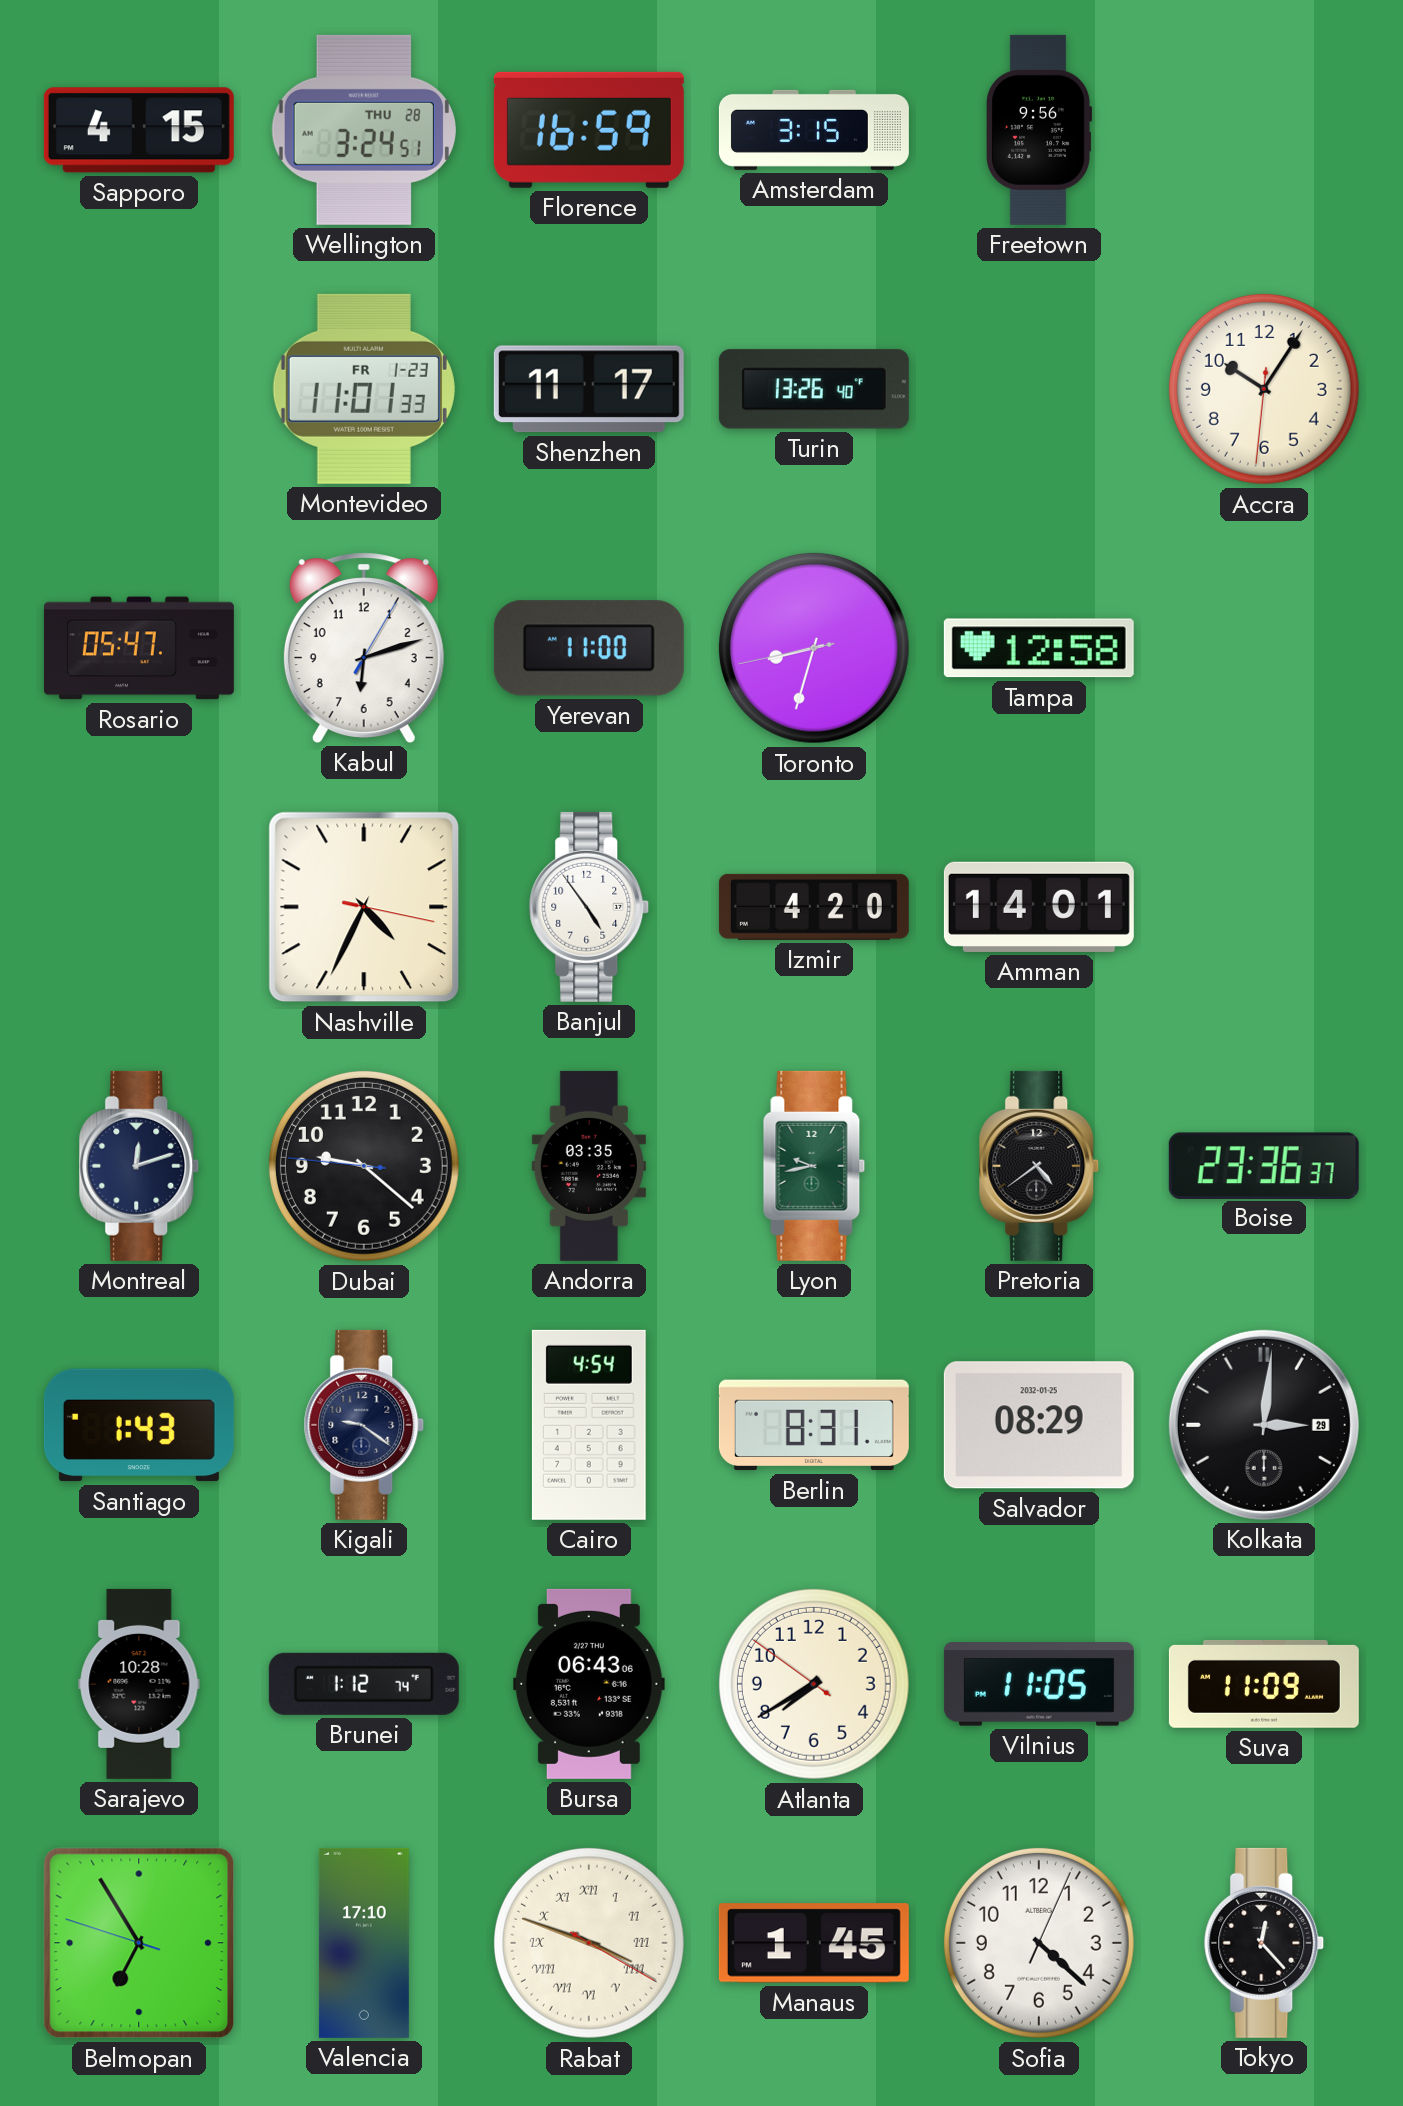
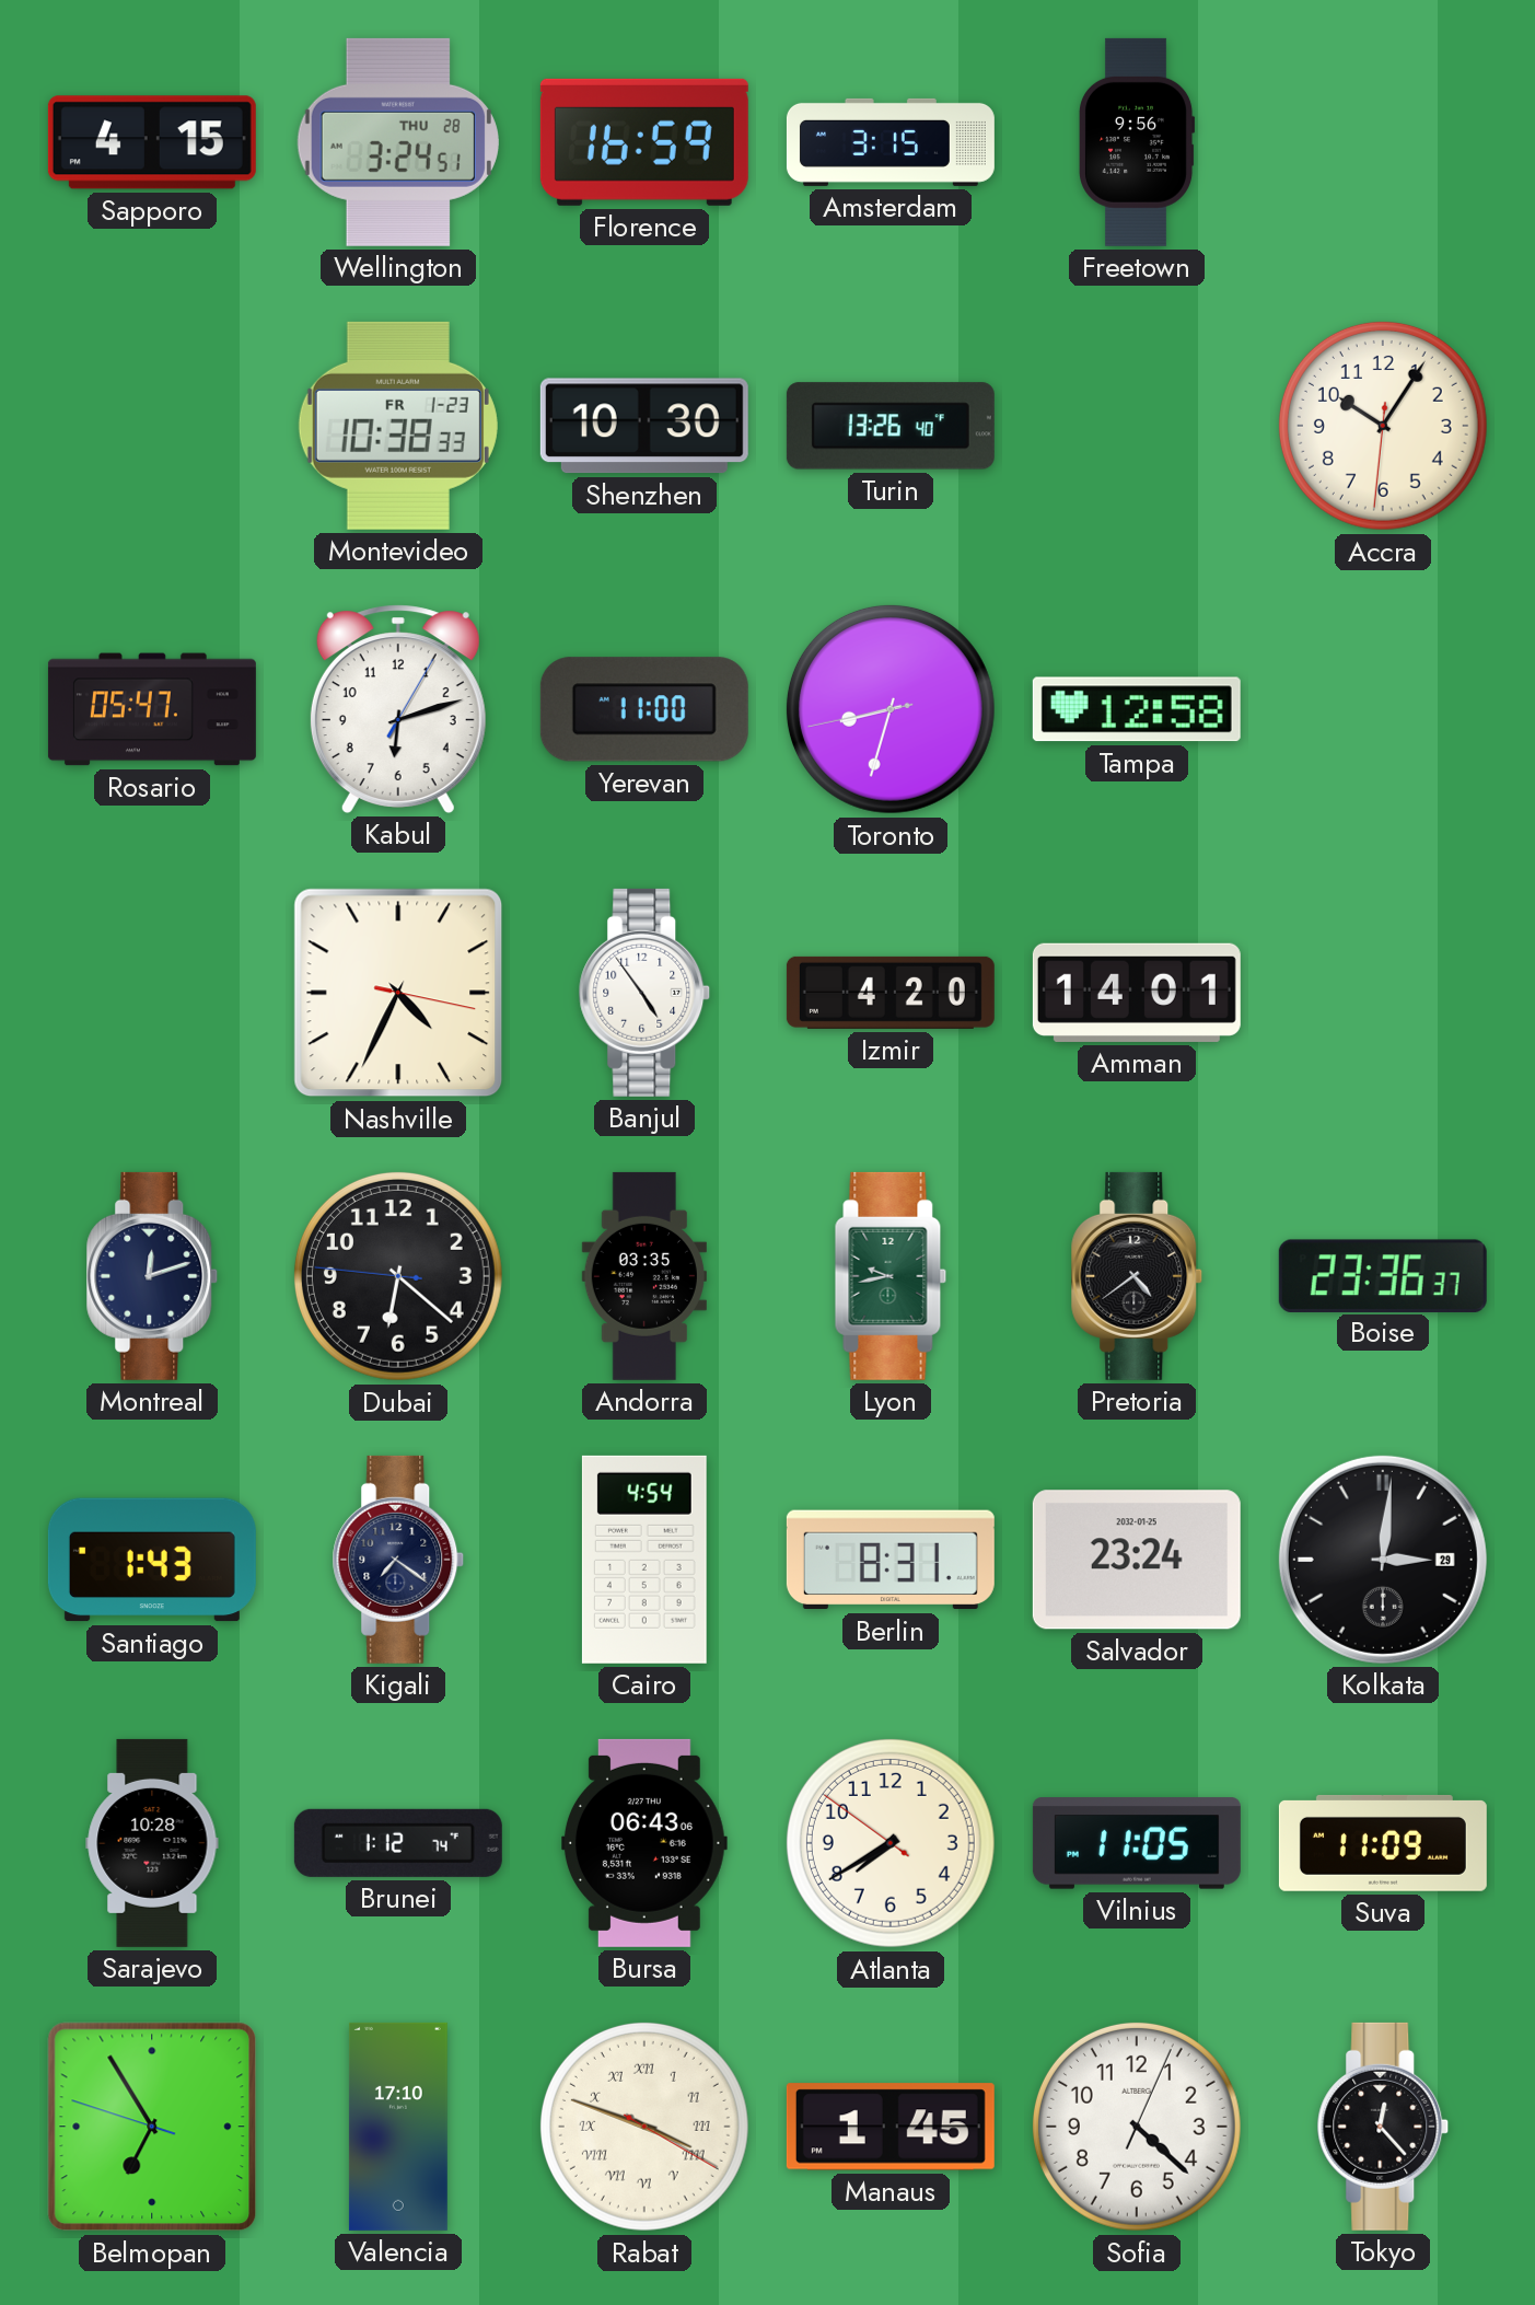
Montevideo: 11:01 -> 10:38 (398, 426)
Shenzhen: 11:17 -> 10:30 (644, 426)
Dubai: 9:21 -> 6:21 (398, 1276)
Kigali: 9:21 -> 7:21 (398, 1560)
Salvador: 08:29 -> 23:24 (1137, 1560)
